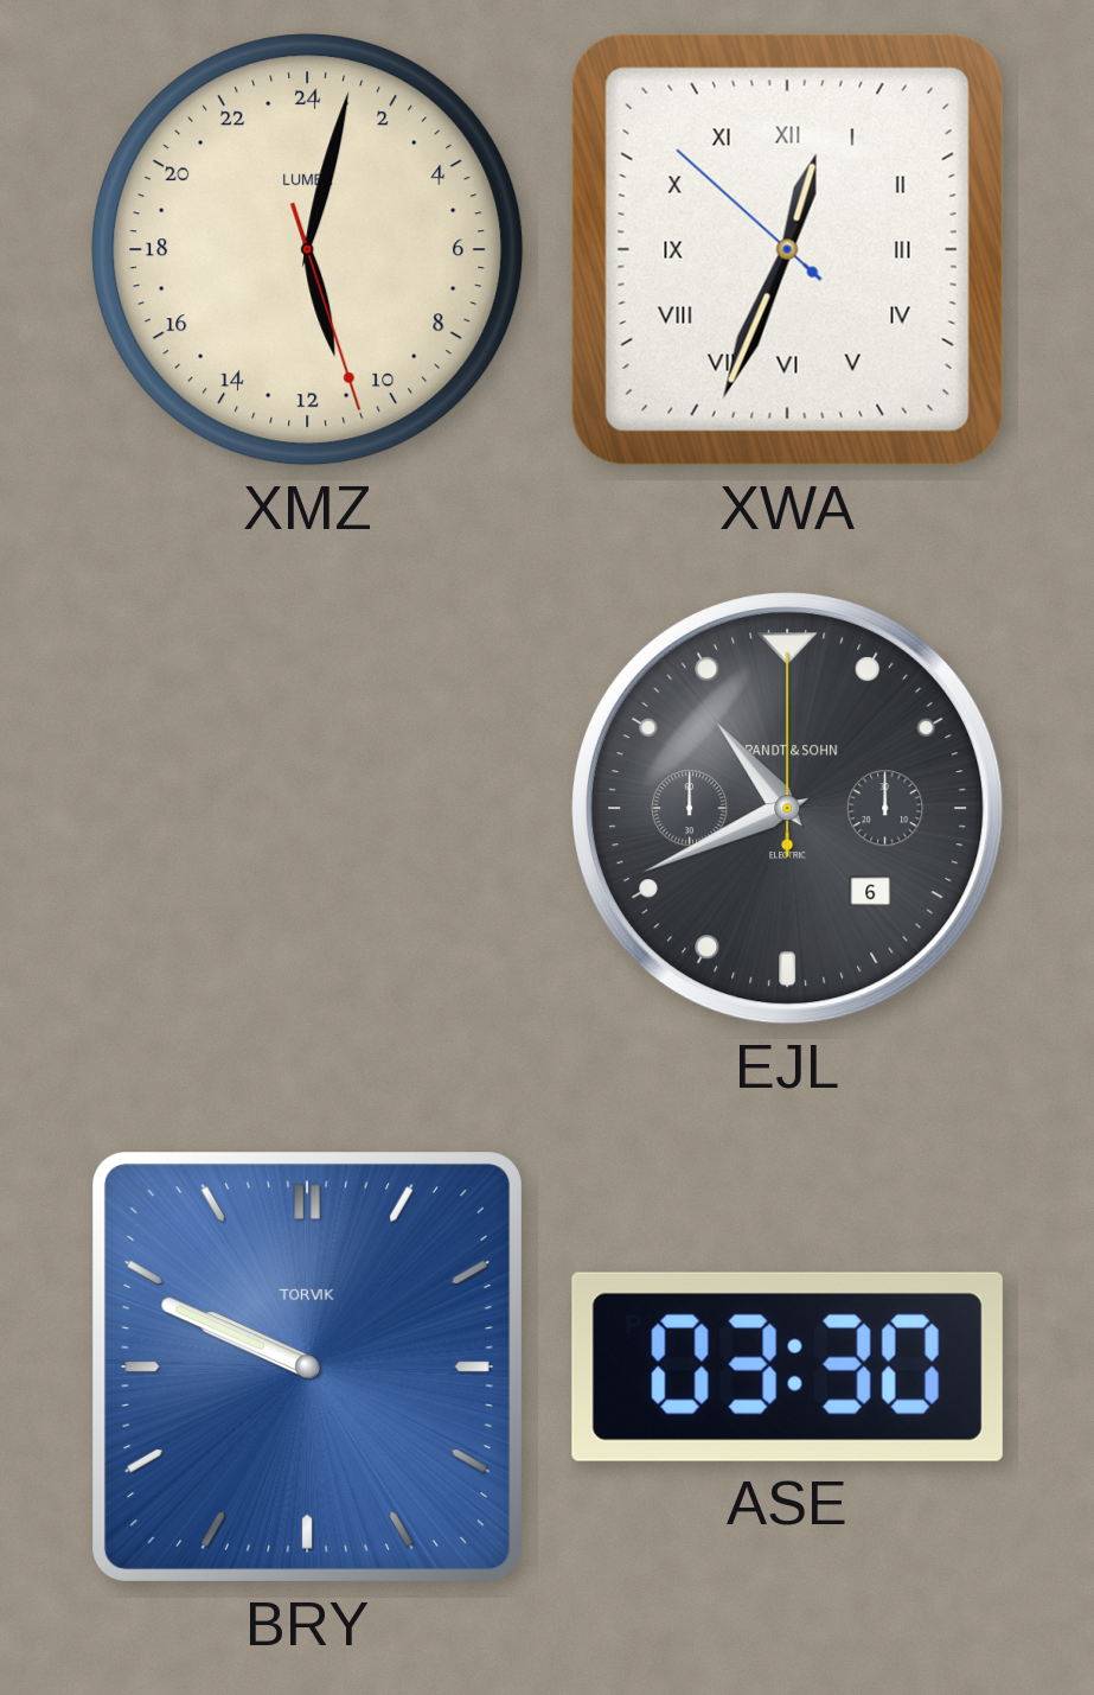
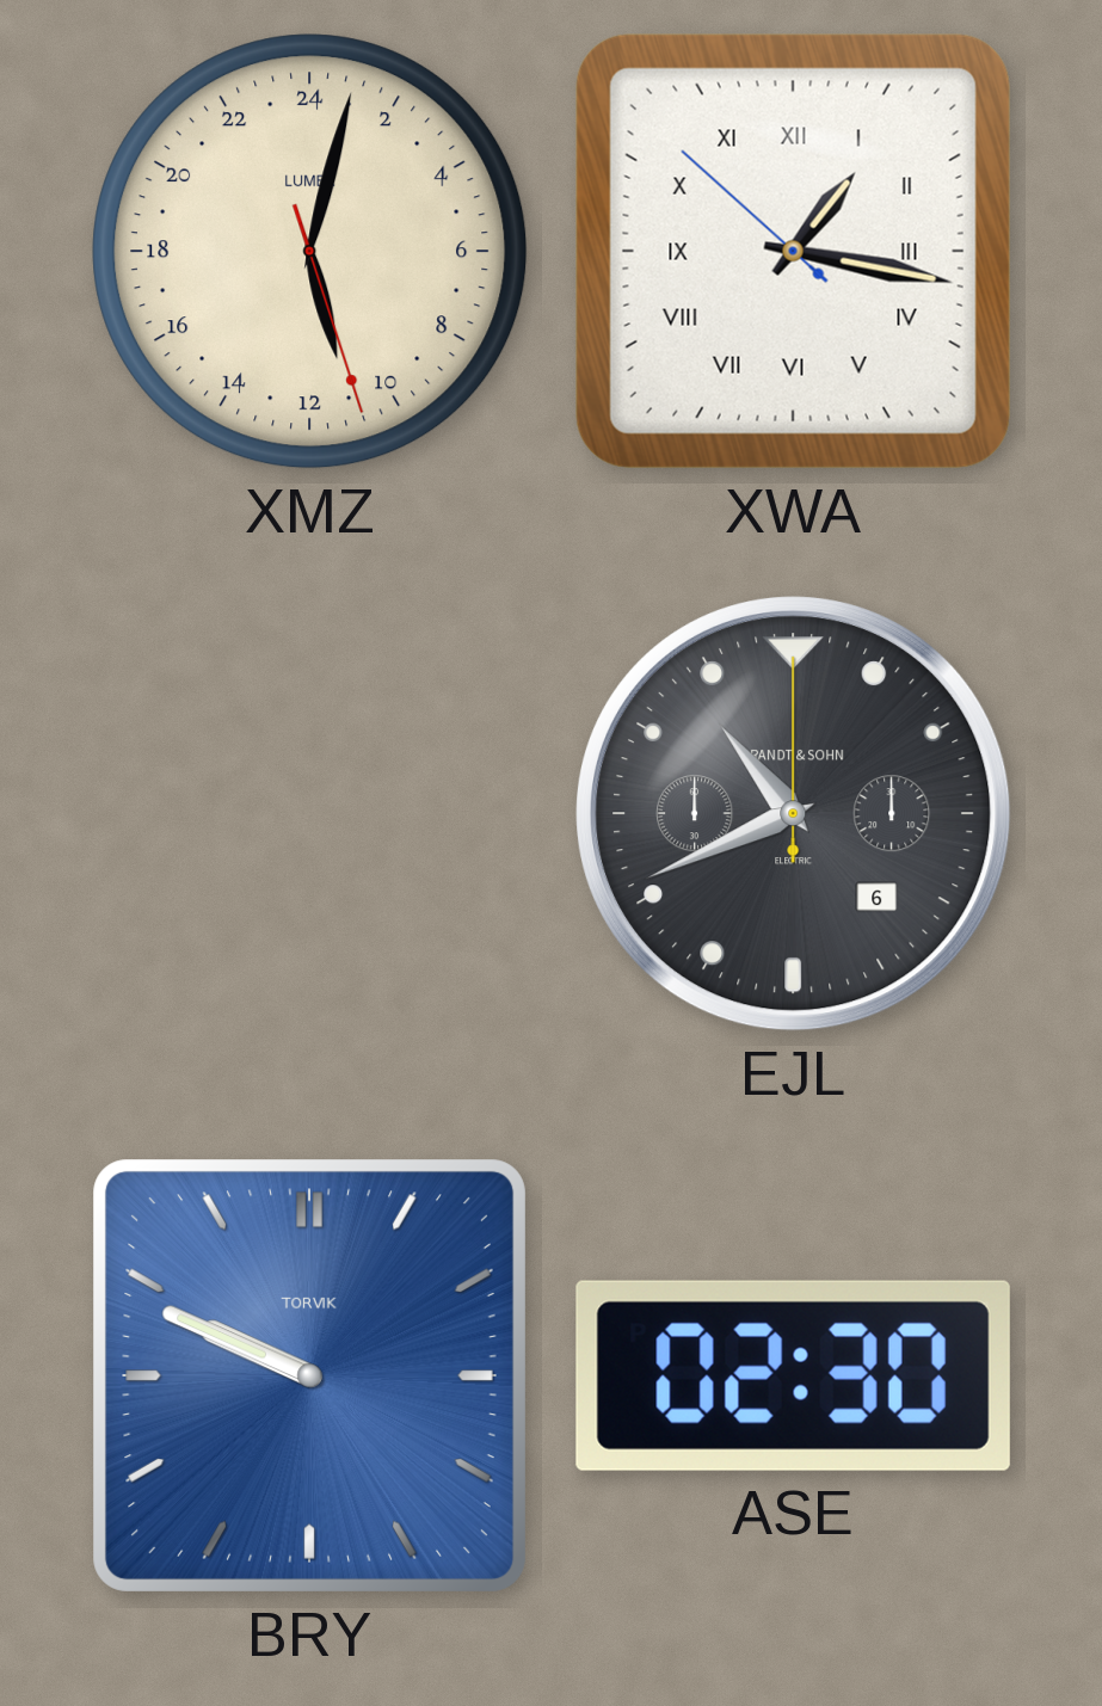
XWA: 12:33 -> 1:16 (793, 251)
ASE: 03:30 -> 02:30 (793, 1375)
